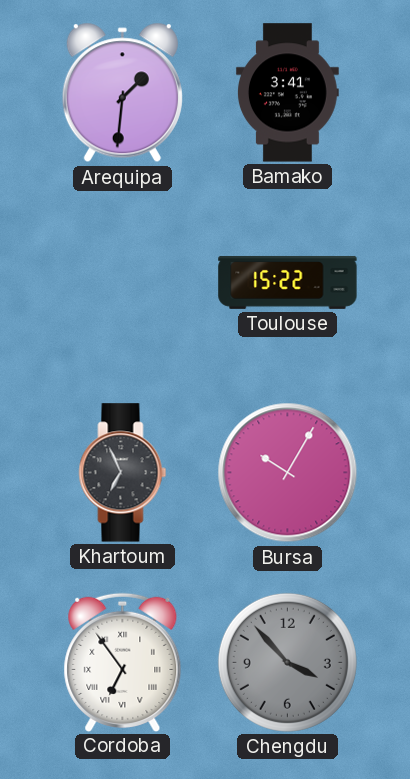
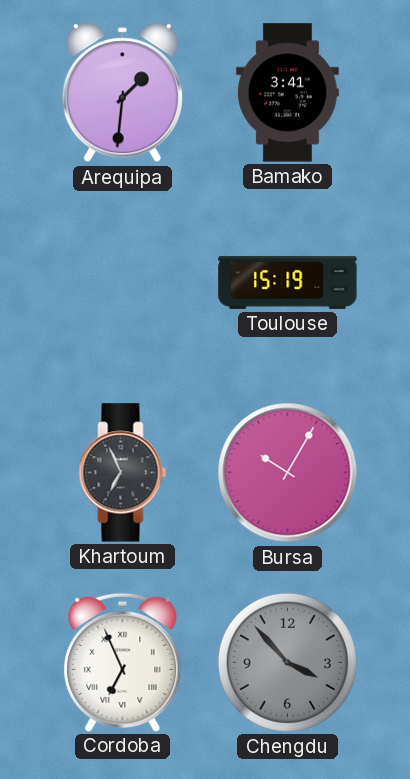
Toulouse: 15:22 -> 15:19 (288, 282)
Cordoba: 6:54 -> 6:56 (123, 662)
